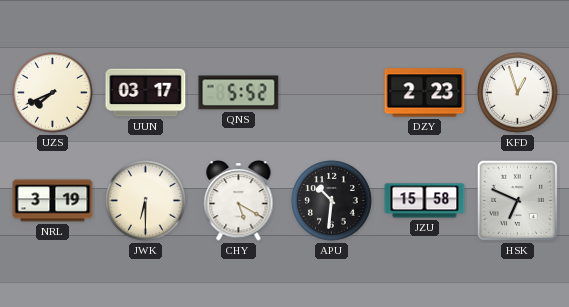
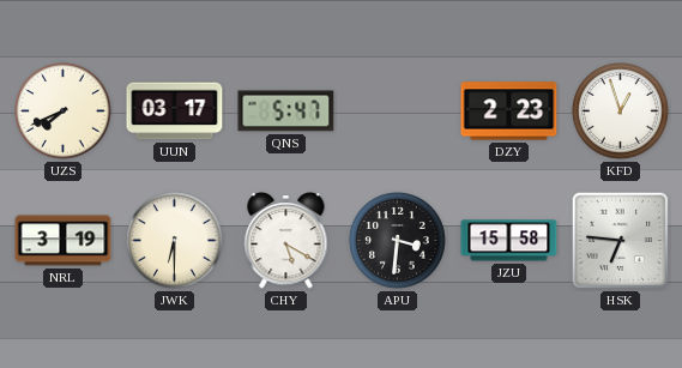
QNS: 5:52 -> 5:47 (286, 111)
APU: 10:31 -> 3:31 (398, 241)
HSK: 6:49 -> 6:46 (620, 240)
